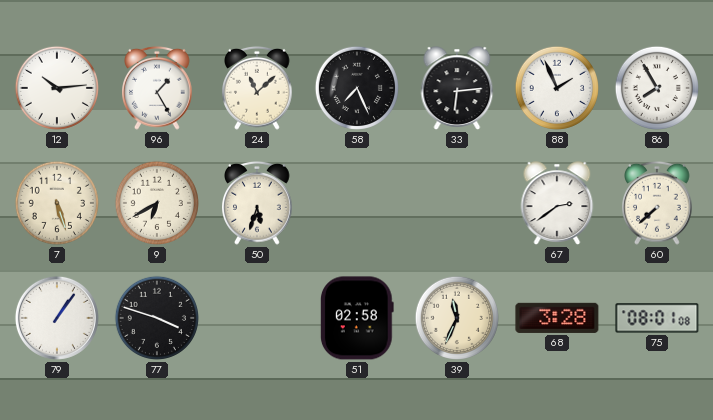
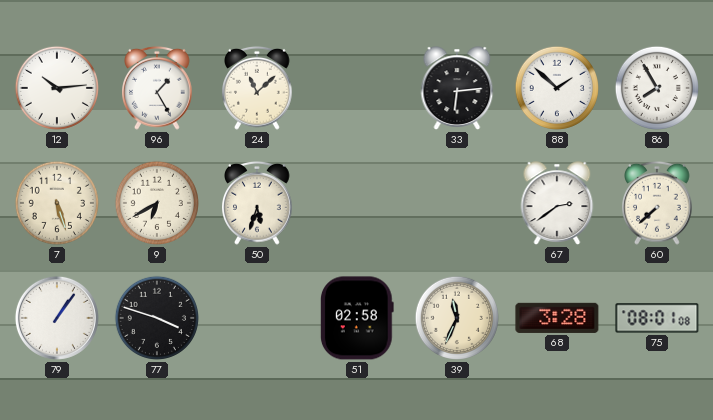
58: 7:26 -> none (357, 88)
88: 1:56 -> 1:52 (557, 88)
